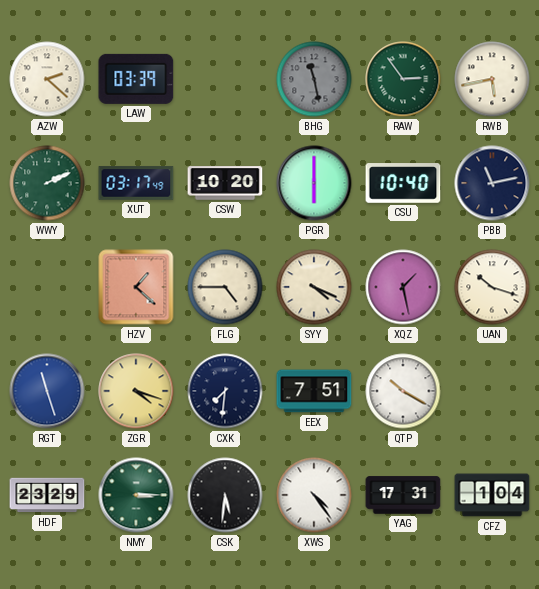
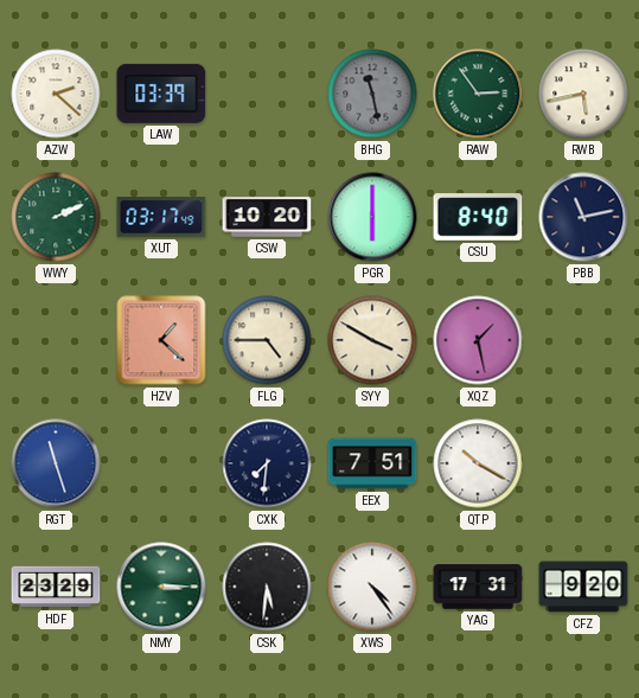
CSU: 10:40 -> 8:40 (478, 217)
SYY: 4:19 -> 3:50 (372, 340)
UAN: 10:18 -> none (492, 287)
ZGR: 4:18 -> none (136, 391)
CFZ: 1:04 -> 9:20 (583, 587)
